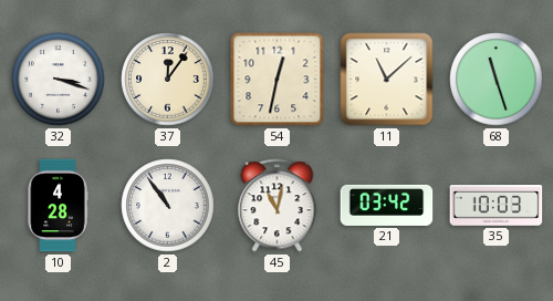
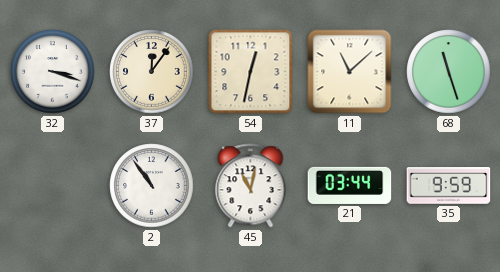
10: 4:28 -> none (58, 206)
21: 03:42 -> 03:44 (350, 185)
35: 10:03 -> 9:59 (449, 186)
